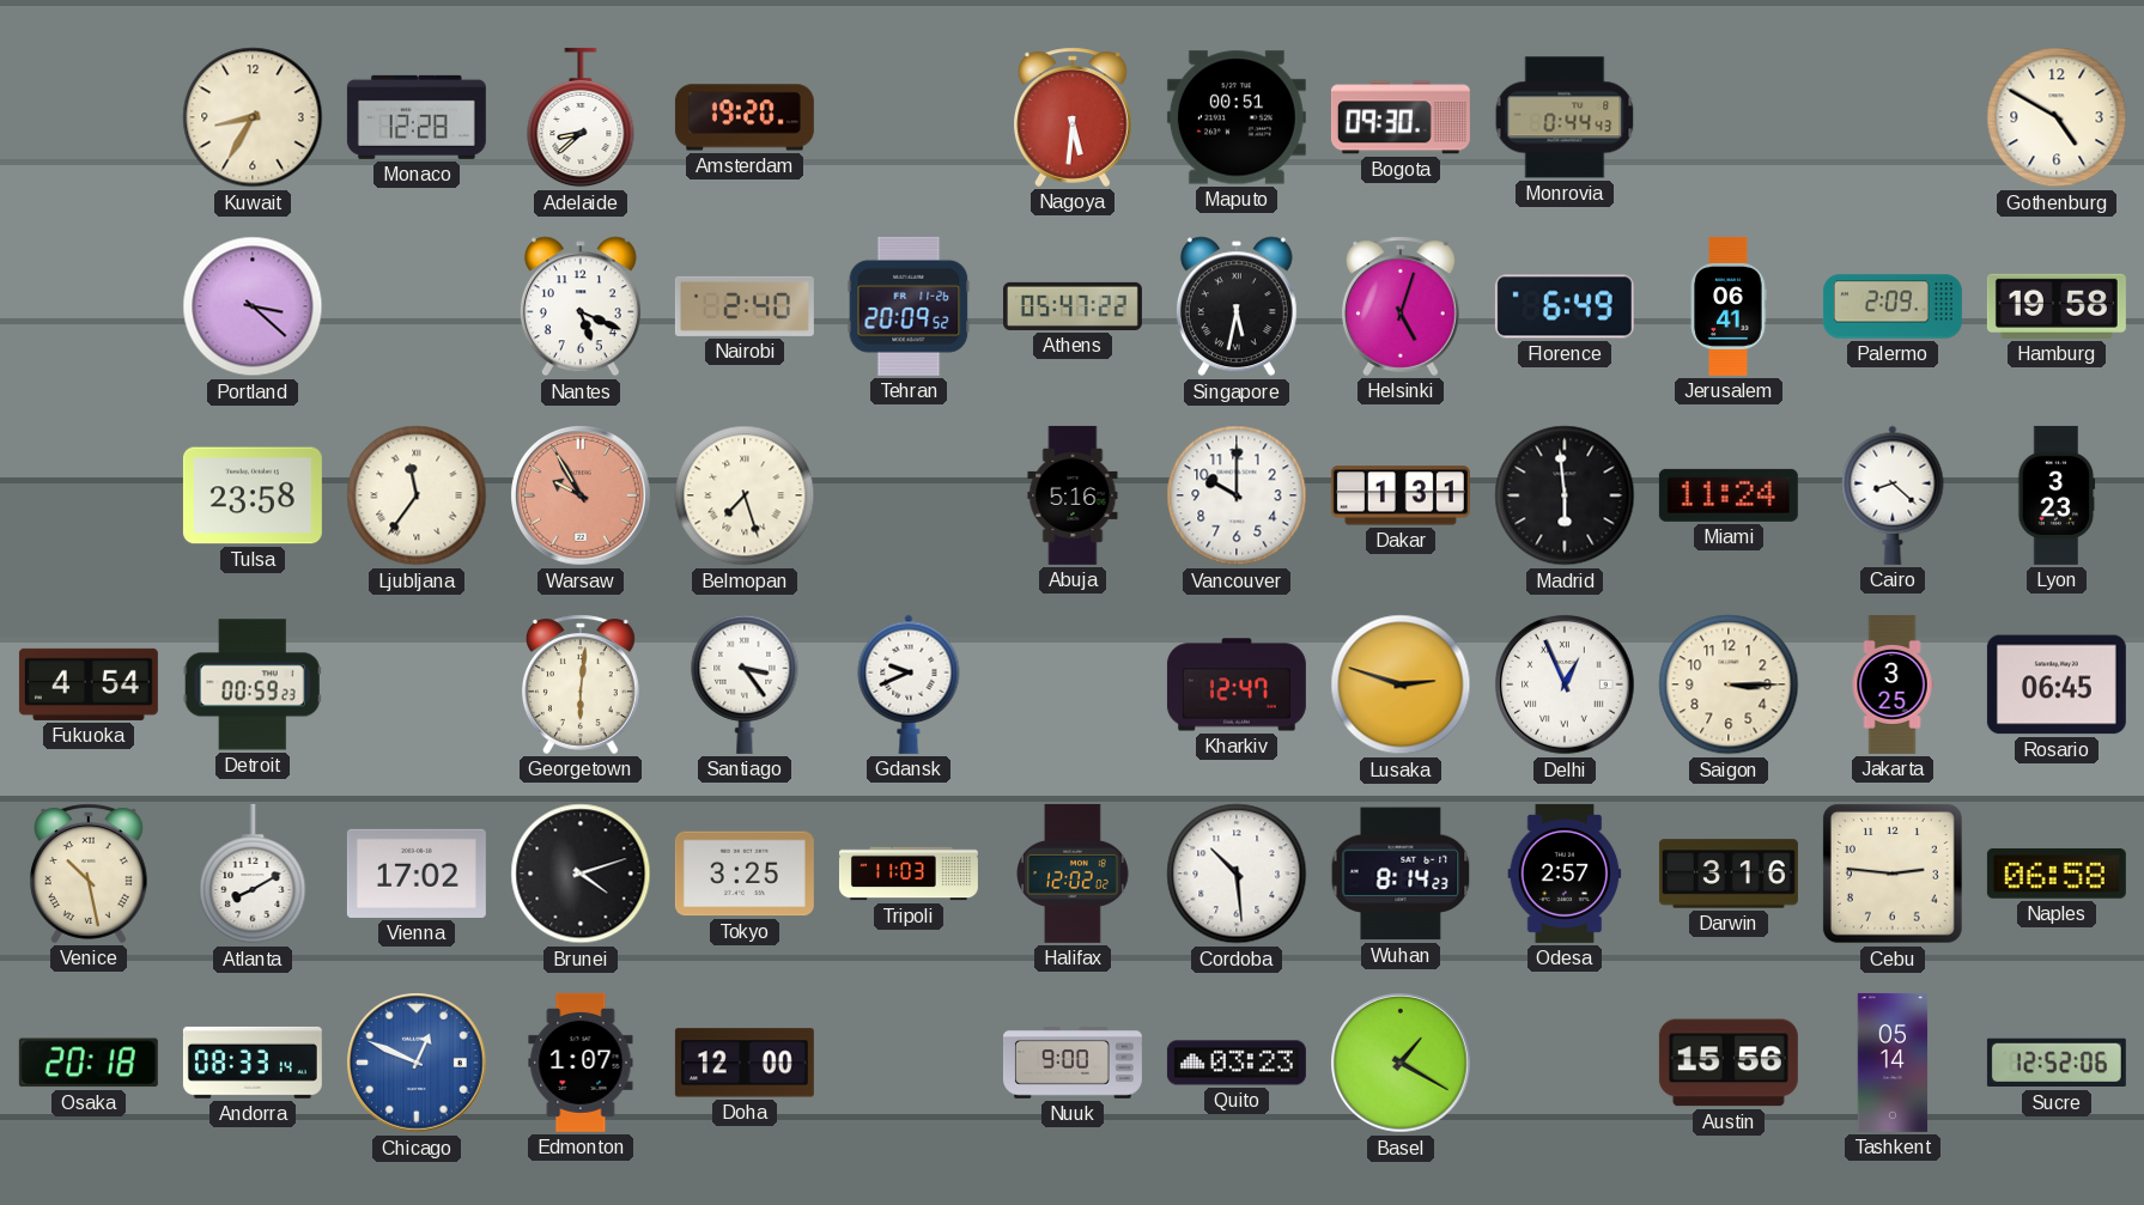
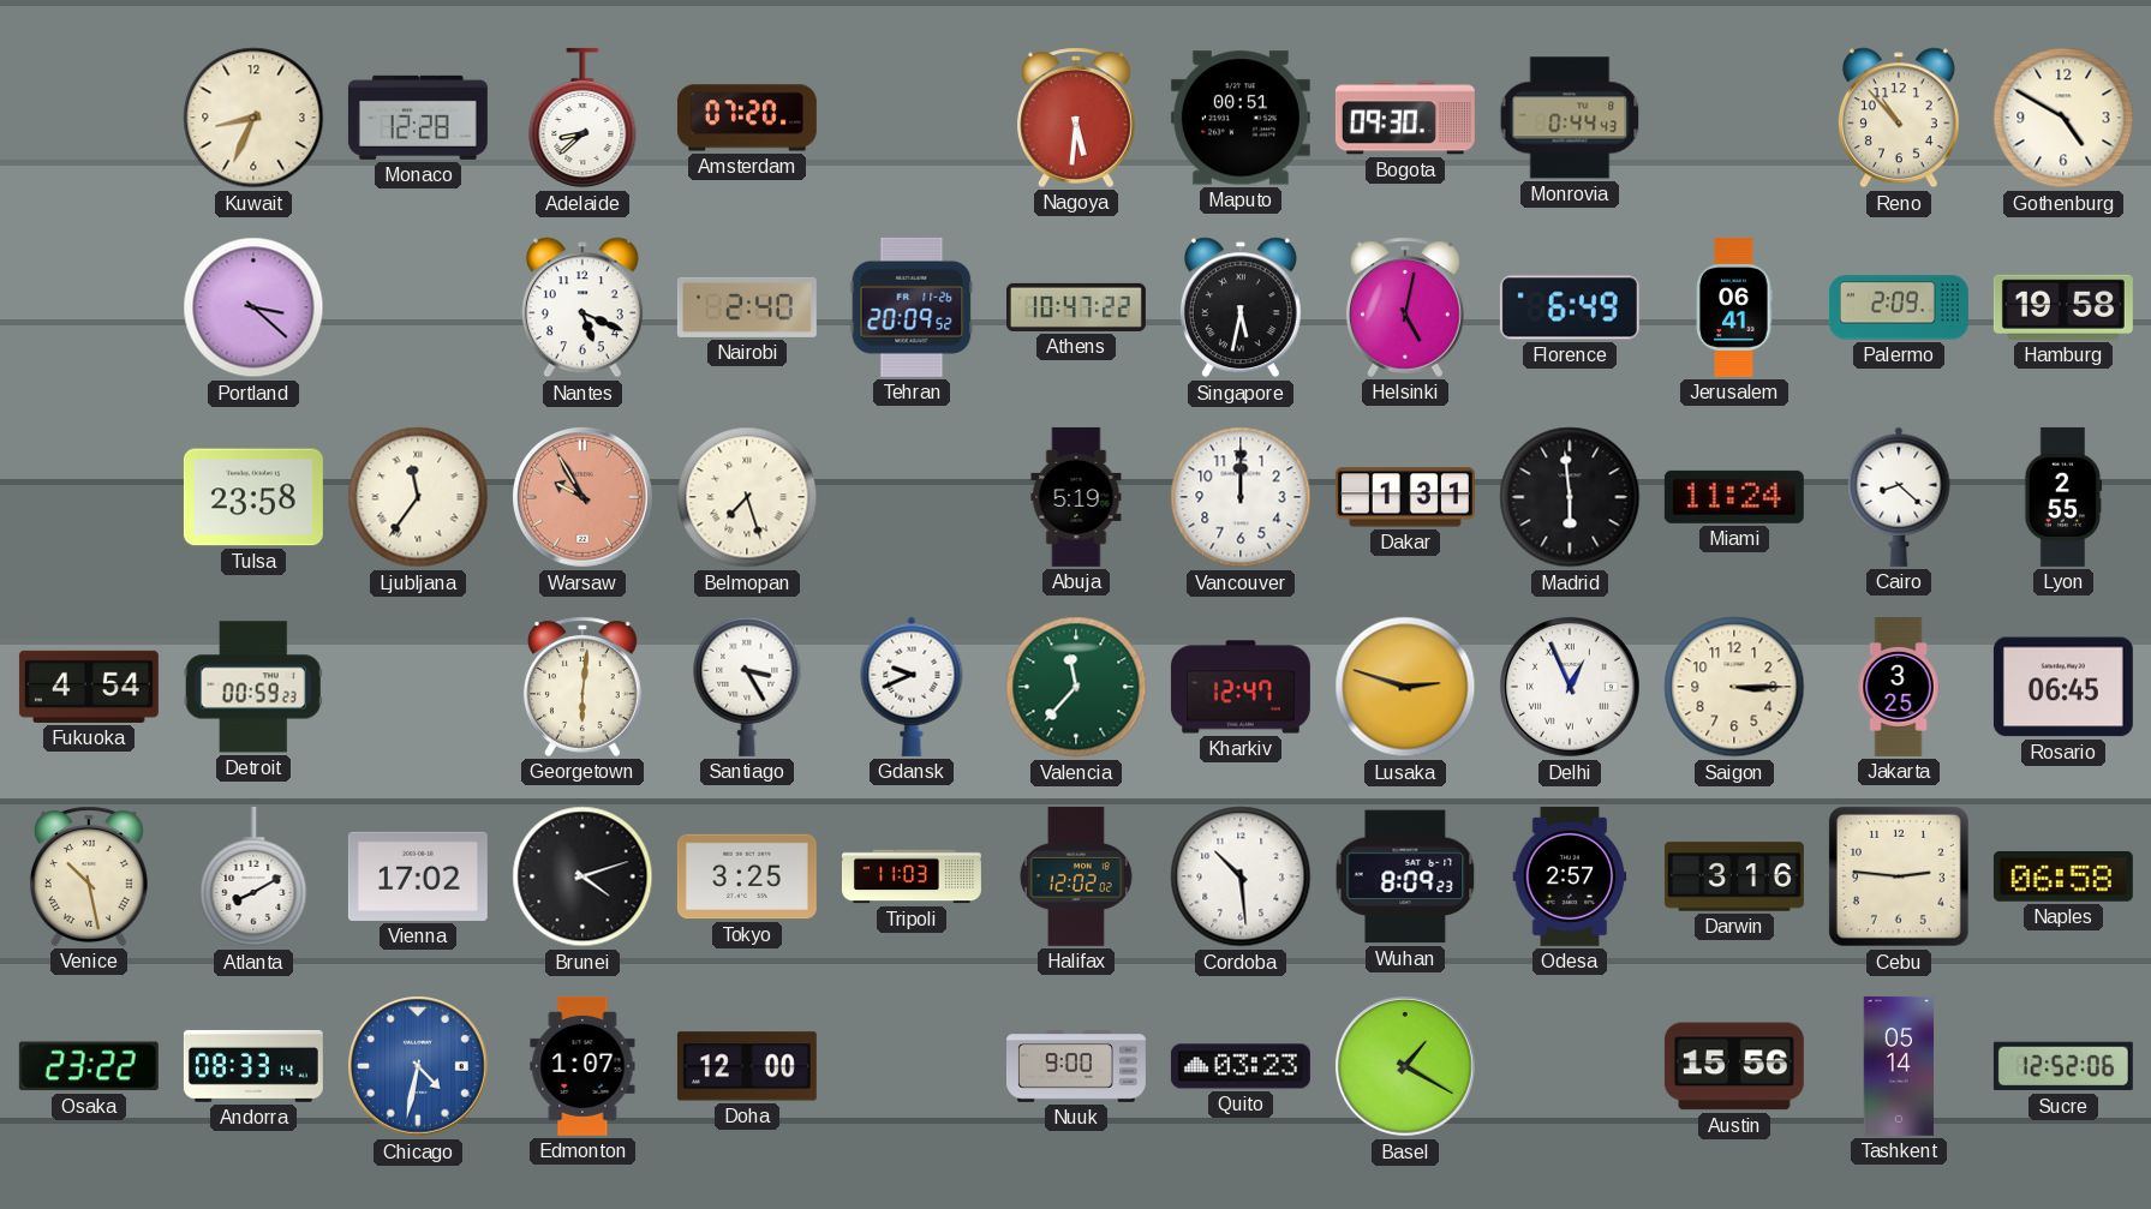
Kuwait: 8:35 -> 8:34 (253, 118)
Amsterdam: 19:20 -> 07:20 (747, 118)
Reno: none -> 10:53 (1899, 118)
Athens: 05:47 -> 10:47 (1076, 307)
Helsinki: 5:03 -> 5:02 (1405, 307)
Abuja: 5:16 -> 5:19 (1076, 497)
Vancouver: 10:00 -> 12:00 (1241, 497)
Lyon: 3:23 -> 2:55 (2063, 497)
Santiago: 3:24 -> 3:25 (747, 687)
Valencia: none -> 11:37 (1076, 687)
Wuhan: 8:14 -> 8:09 (1405, 876)
Osaka: 20:18 -> 23:22 (89, 1066)
Chicago: 12:49 -> 4:32 (419, 1067)
